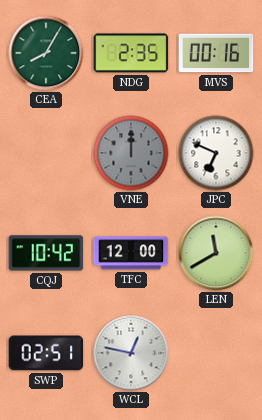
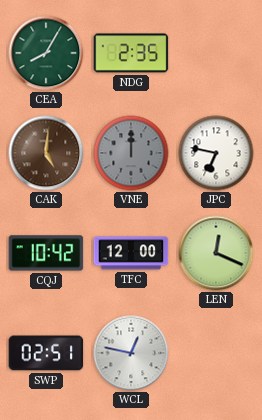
MVS: 00:16 -> none (216, 53)
CAK: none -> 5:01 (46, 153)
JPC: 6:49 -> 6:47 (216, 153)
LEN: 11:40 -> 12:19 (216, 253)
